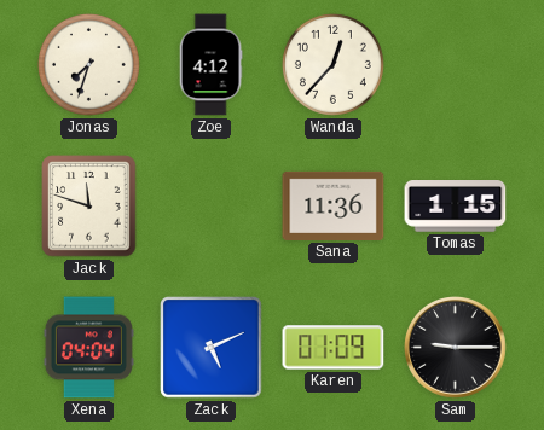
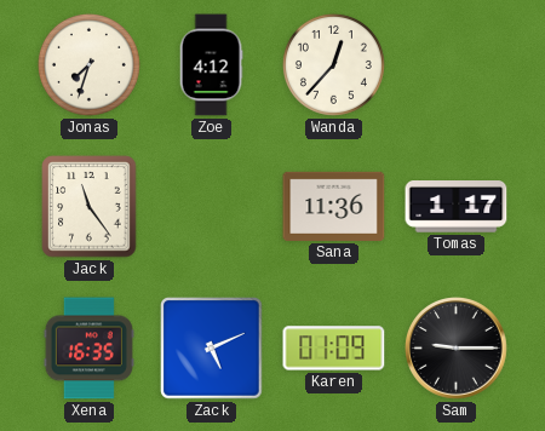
Jack: 11:48 -> 11:24 (90, 207)
Tomas: 1:15 -> 1:17 (457, 207)
Xena: 04:04 -> 16:35 (88, 349)
